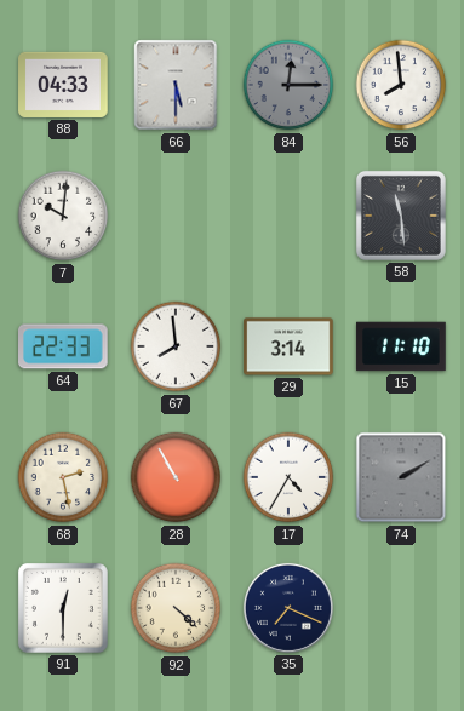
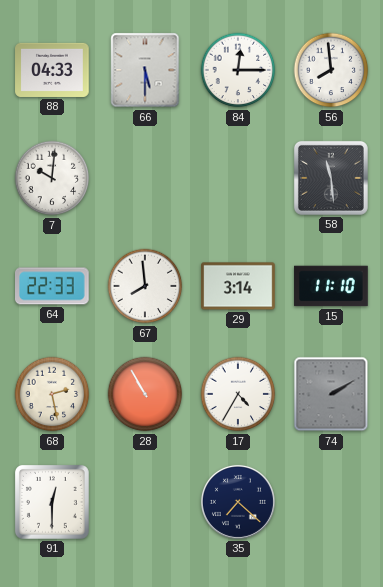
84 dial: grey -> white (238, 70)
92: 4:22 -> none (176, 608)
35: 7:19 -> 7:22 (238, 502)
